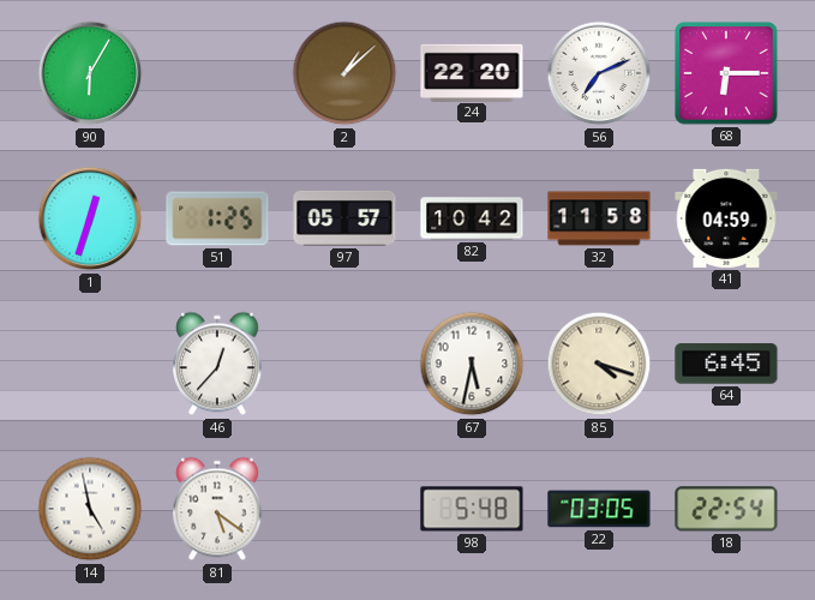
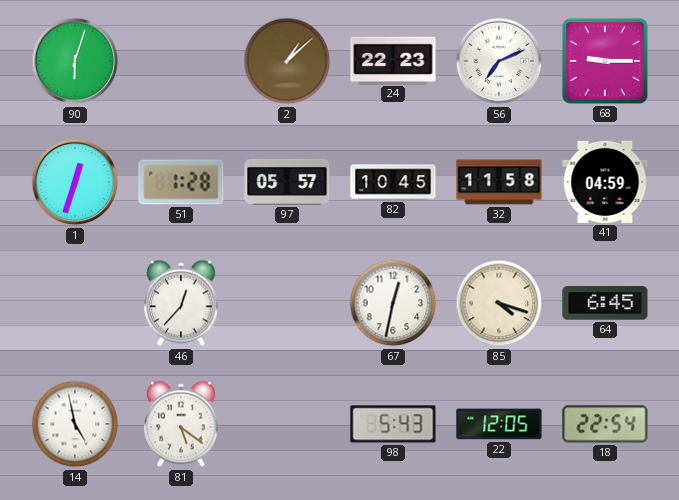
90: 6:05 -> 6:03 (75, 61)
24: 22:20 -> 22:23 (393, 60)
68: 6:15 -> 9:15 (605, 61)
51: 1:25 -> 1:28 (181, 182)
82: 10:42 -> 10:45 (393, 182)
67: 5:32 -> 12:32 (393, 303)
98: 5:48 -> 5:43 (393, 424)
22: 03:05 -> 12:05 (499, 424)
